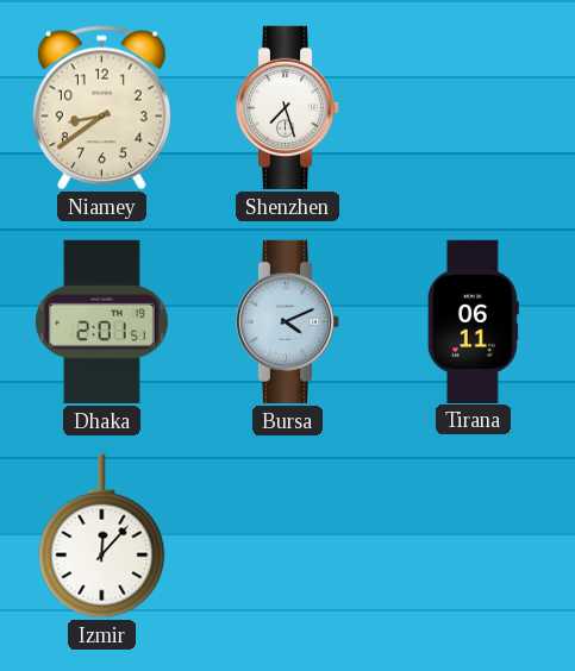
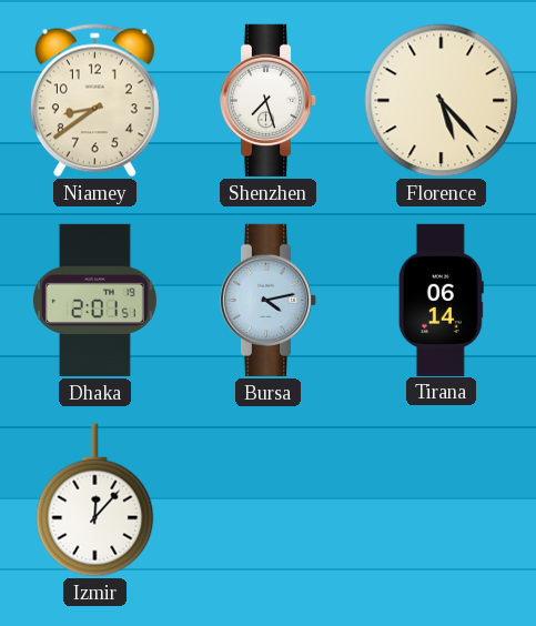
Florence: none -> 5:23 (442, 101)
Bursa: 4:11 -> 4:13 (269, 300)
Tirana: 06:11 -> 06:14 (441, 300)
